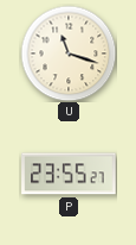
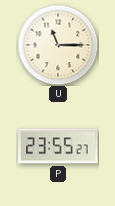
U: 11:18 -> 11:15 (58, 45)
